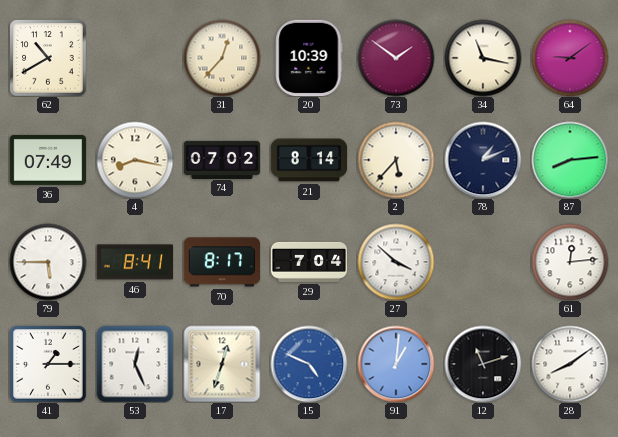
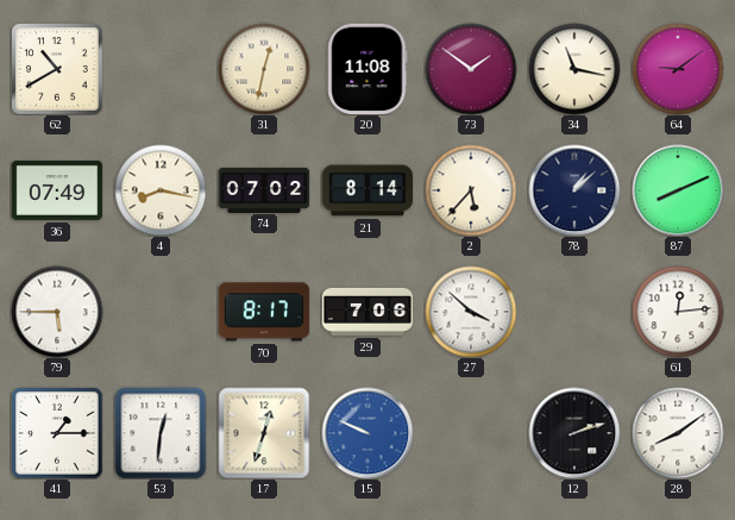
31: 12:37 -> 12:32 (264, 69)
20: 10:39 -> 11:08 (367, 69)
78: 1:11 -> 1:08 (574, 190)
87: 8:14 -> 8:11 (678, 190)
46: 8:41 -> none (134, 262)
29: 7:04 -> 7:06 (367, 312)
53: 12:26 -> 12:31 (161, 433)
15: 4:49 -> 9:49 (367, 433)
91: 1:01 -> none (396, 364)
12: 11:12 -> 2:12 (574, 433)
